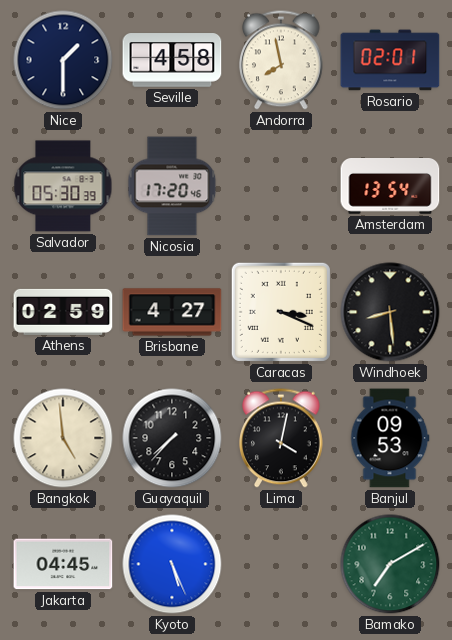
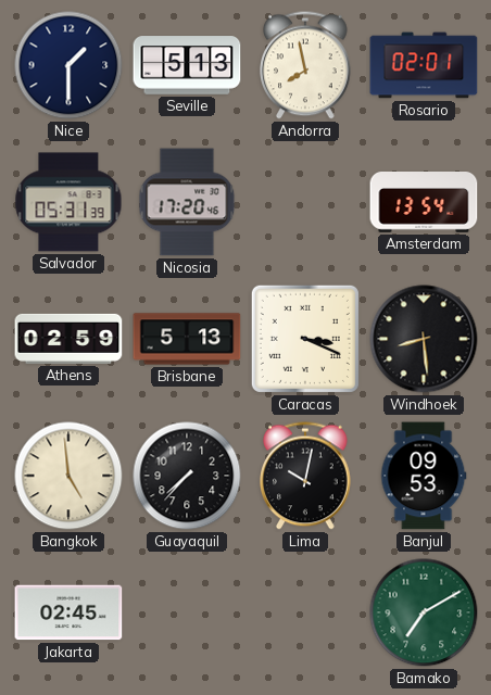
Seville: 4:58 -> 5:13 (187, 65)
Salvador: 05:30 -> 05:31 (68, 202)
Brisbane: 4:27 -> 5:13 (187, 339)
Lima: 4:02 -> 10:02 (306, 476)
Jakarta: 04:45 -> 02:45 (68, 612)
Kyoto: 5:26 -> none (172, 564)
